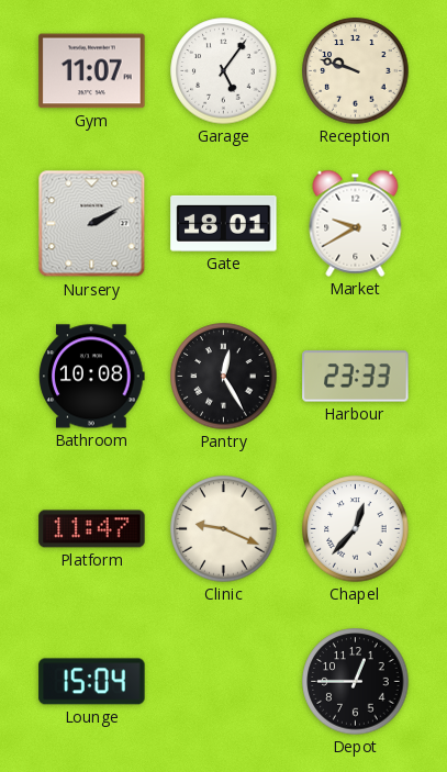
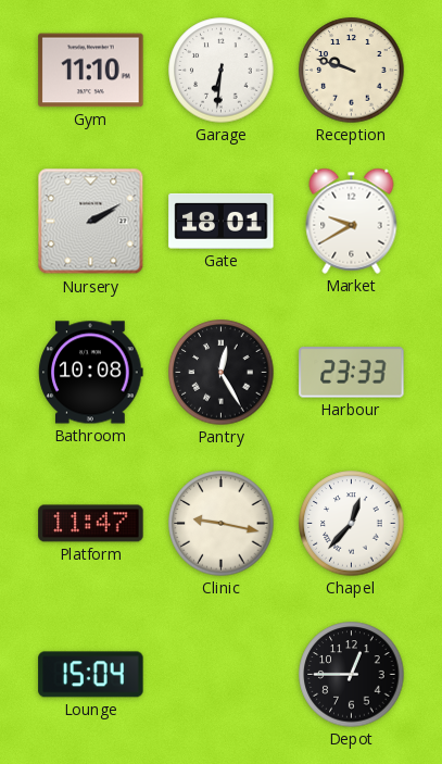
Gym: 11:07 -> 11:10 (91, 71)
Garage: 5:06 -> 6:31 (222, 71)
Clinic: 9:19 -> 9:17 (222, 524)
